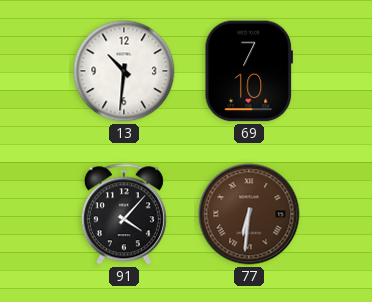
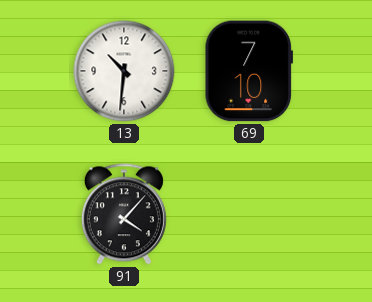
77: 6:31 -> none (249, 214)
